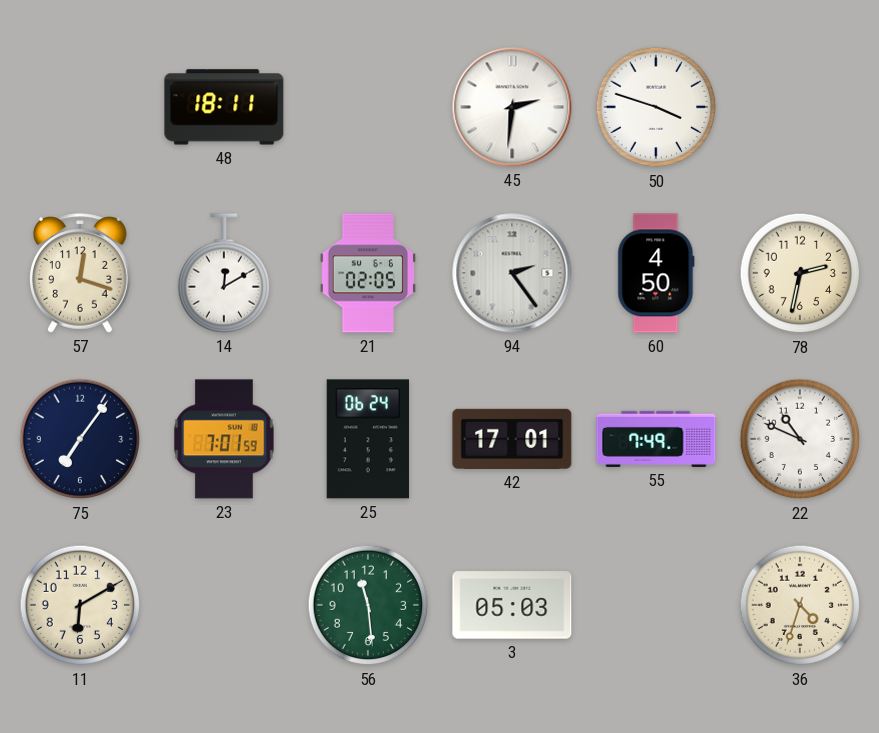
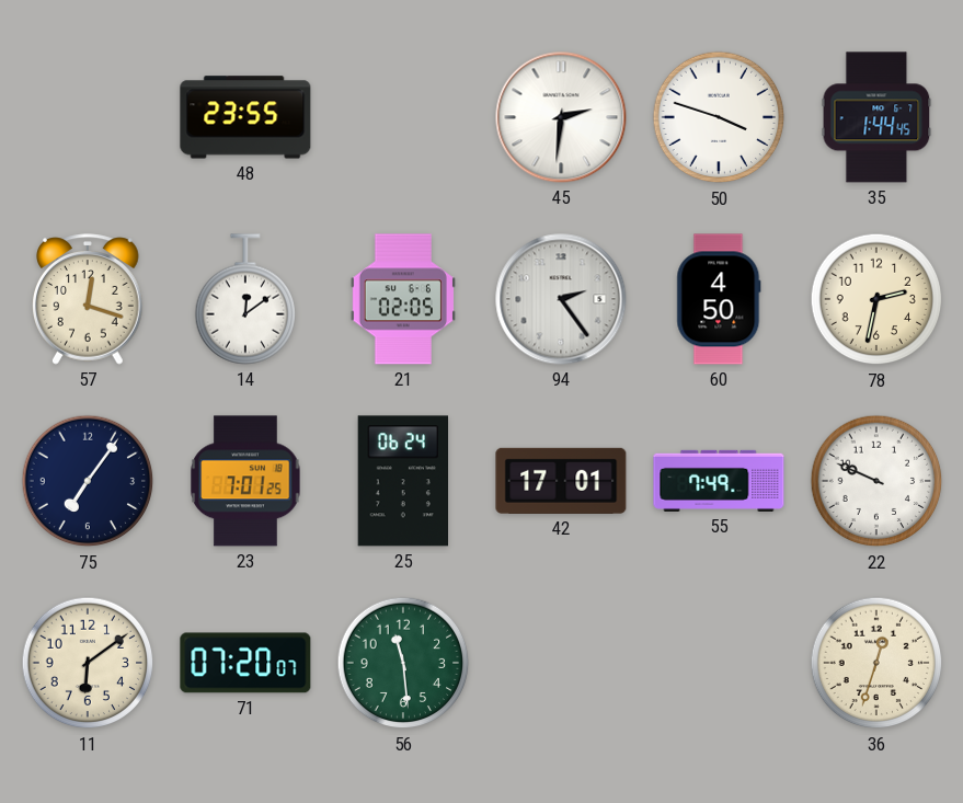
48: 18:11 -> 23:55 (245, 117)
35: none -> 1:44 (876, 117)
14: 12:10 -> 12:09 (244, 299)
23: 7:01:59 -> 7:01:25 (245, 481)
22: 10:49 -> 9:49 (876, 481)
11: 6:10 -> 6:09 (88, 663)
71: none -> 07:20 (245, 663)
3: 05:03 -> none (512, 605)
36: 4:33 -> 12:33 (876, 663)
